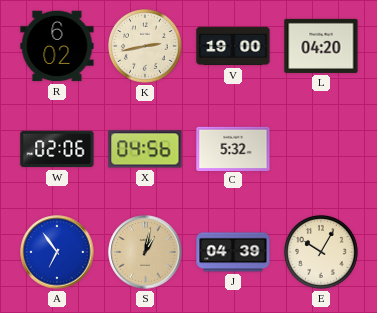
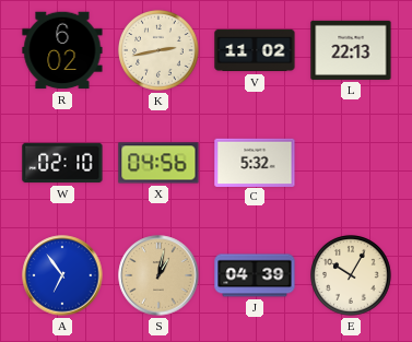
V: 19:00 -> 11:02 (255, 50)
L: 04:20 -> 22:13 (351, 50)
W: 02:06 -> 02:10 (62, 163)
